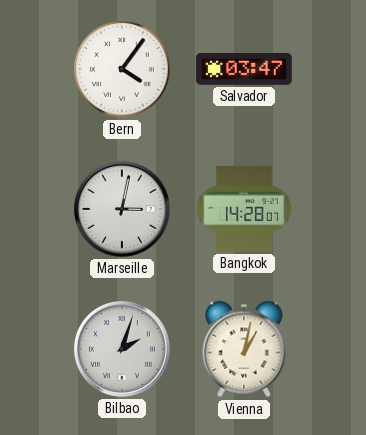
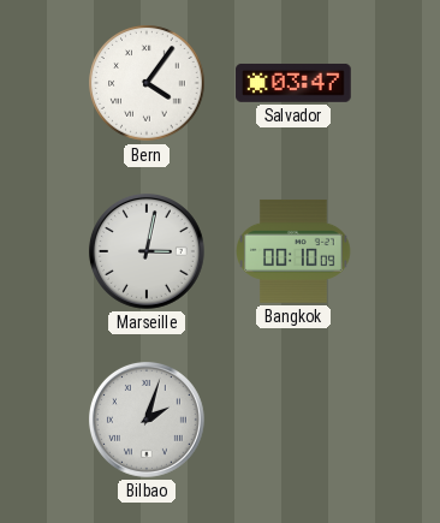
Bangkok: 14:28 -> 00:10 (295, 251)
Vienna: 1:02 -> none (244, 349)
